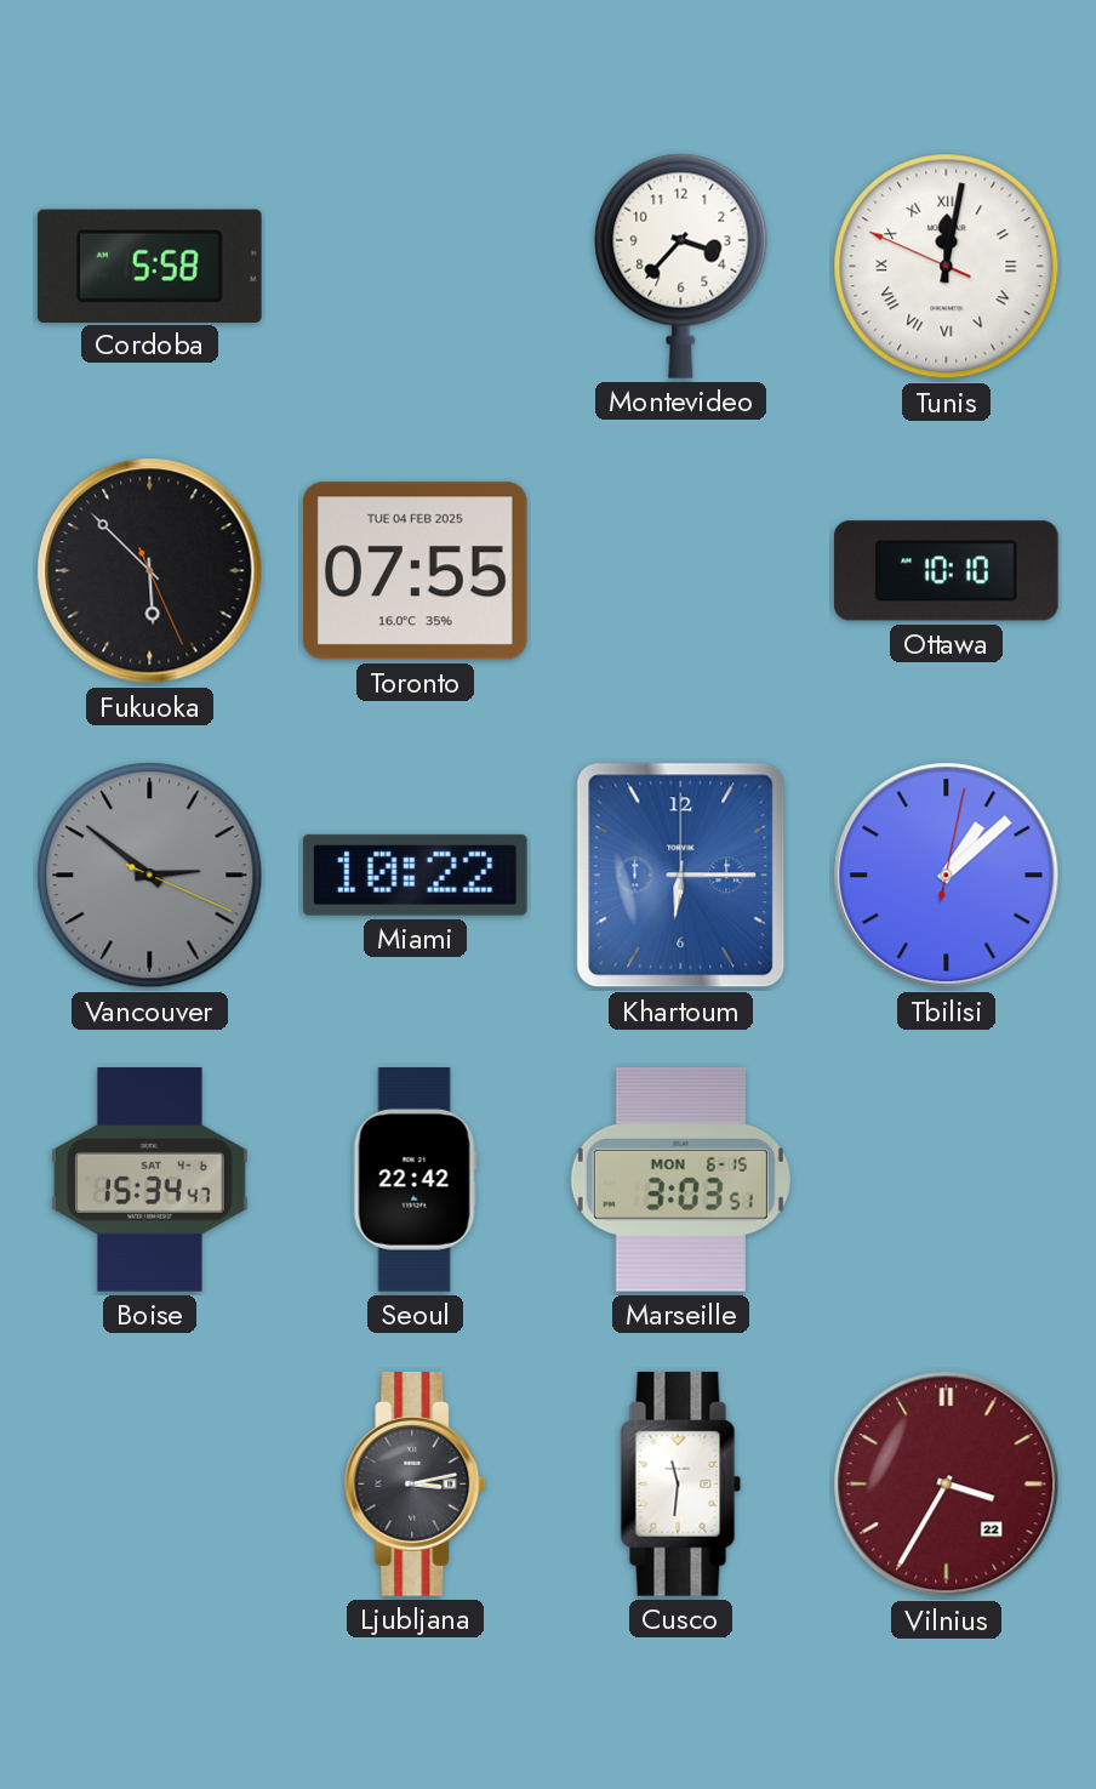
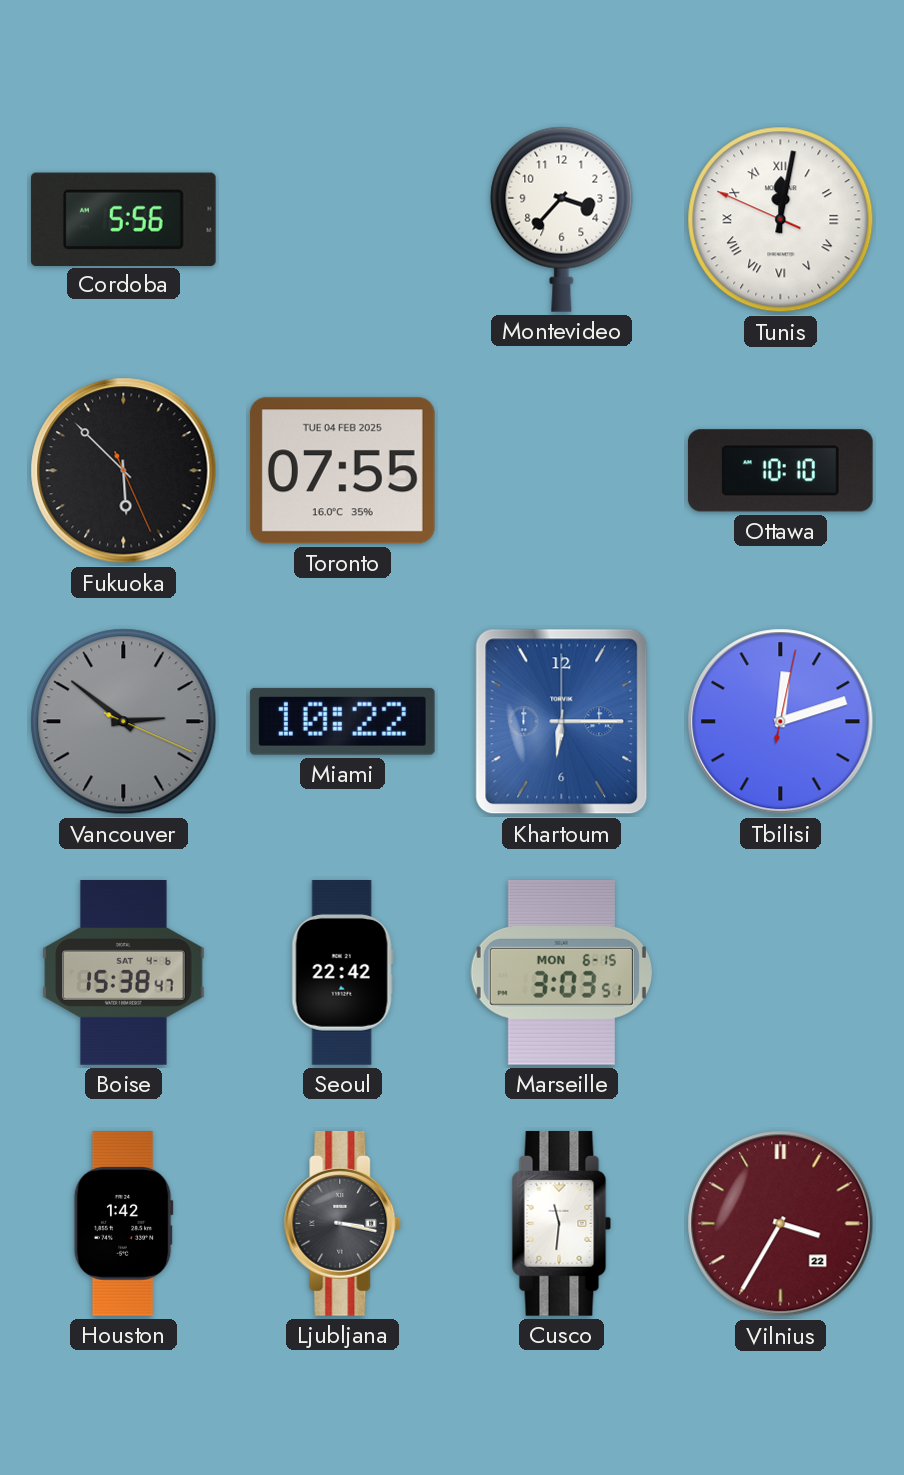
Cordoba: 5:58 -> 5:56 (123, 219)
Tbilisi: 1:08 -> 12:12 (781, 722)
Boise: 15:34 -> 15:38 (124, 973)
Houston: none -> 1:42 (123, 1224)
Ljubljana: 3:13 -> 3:17 (343, 1223)
